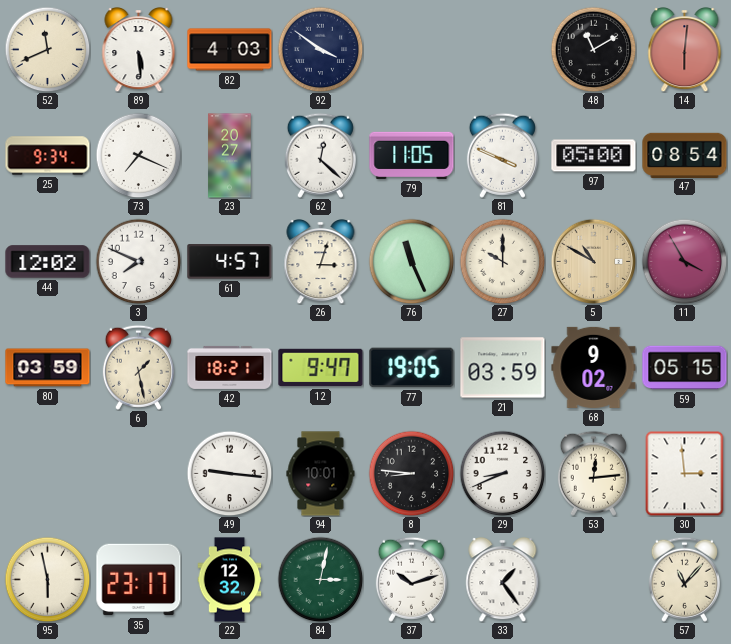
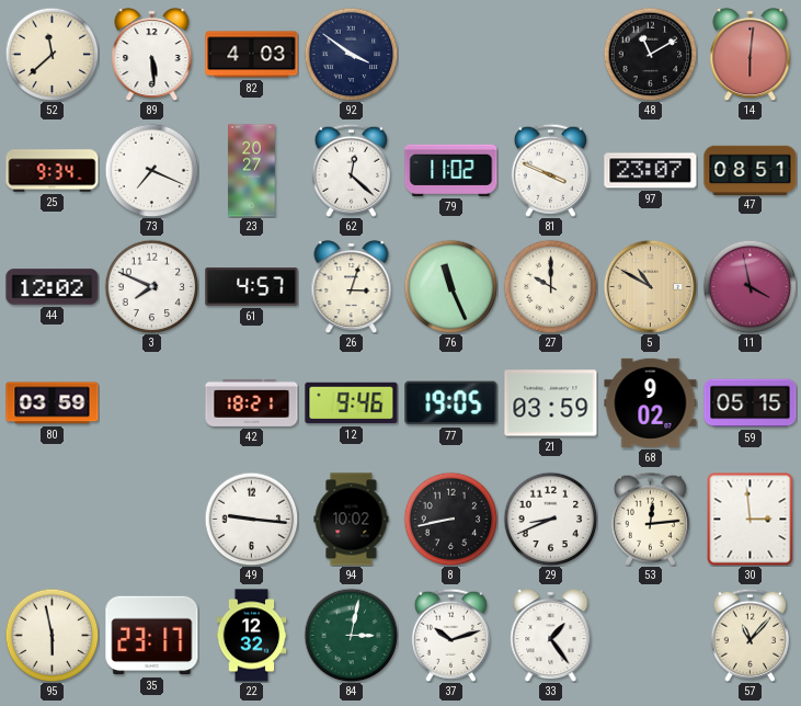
52: 11:41 -> 11:38 (52, 54)
79: 11:05 -> 11:02 (451, 170)
97: 05:00 -> 23:07 (651, 171)
47: 08:54 -> 08:51 (751, 170)
11: 3:55 -> 3:58 (749, 286)
6: 1:28 -> none (138, 367)
12: 9:47 -> 9:46 (352, 403)
94: 10:01 -> 10:02 (352, 520)
8: 8:46 -> 8:43 (450, 519)
